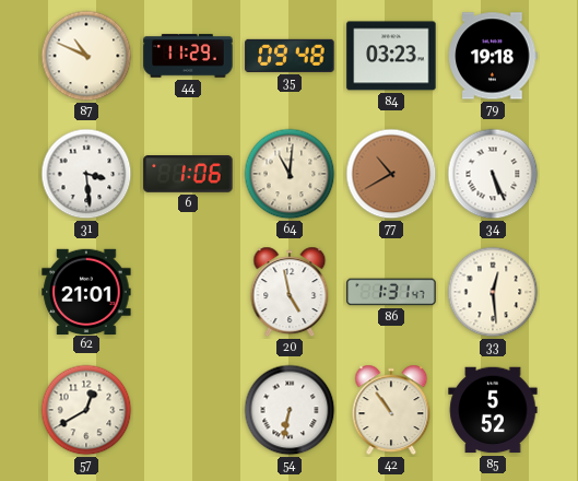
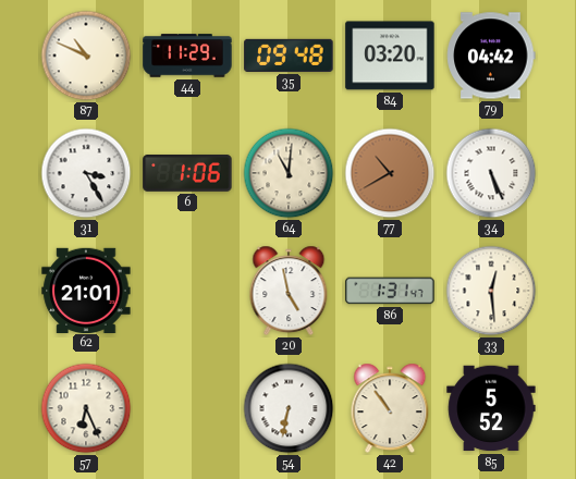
84: 03:23 -> 03:20 (390, 56)
79: 19:18 -> 04:42 (491, 56)
31: 3:29 -> 3:25 (86, 173)
57: 12:40 -> 6:26 (86, 408)
